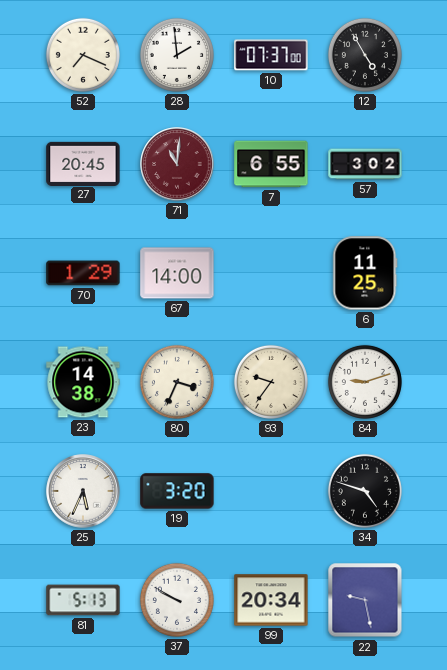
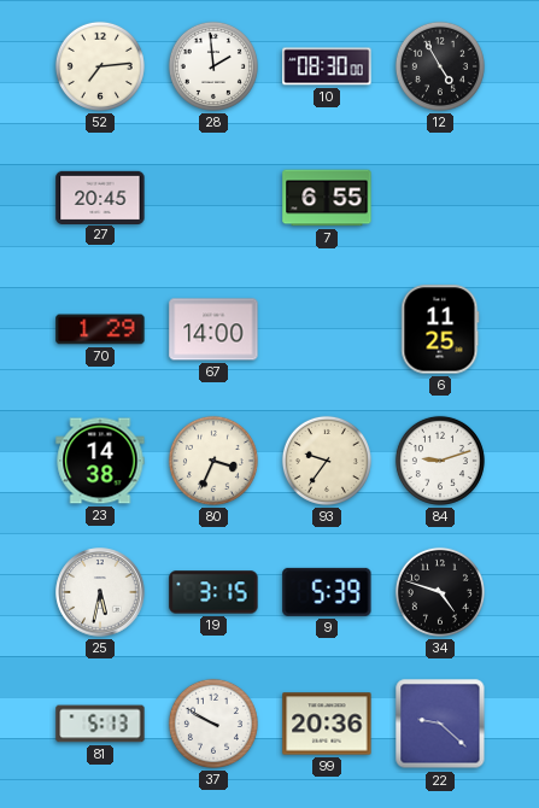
52: 7:19 -> 7:14 (100, 66)
10: 07:37 -> 08:30 (327, 66)
71: 11:01 -> none (177, 164)
57: 3:02 -> none (365, 164)
25: 5:34 -> 5:32 (100, 592)
19: 3:20 -> 3:15 (213, 592)
9: none -> 5:39 (327, 592)
99: 20:34 -> 20:36 (327, 724)
22: 9:28 -> 9:22 (440, 724)
